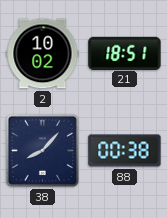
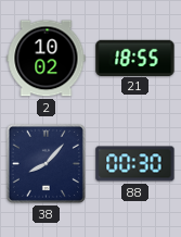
21: 18:51 -> 18:55 (135, 58)
88: 00:38 -> 00:30 (135, 164)
